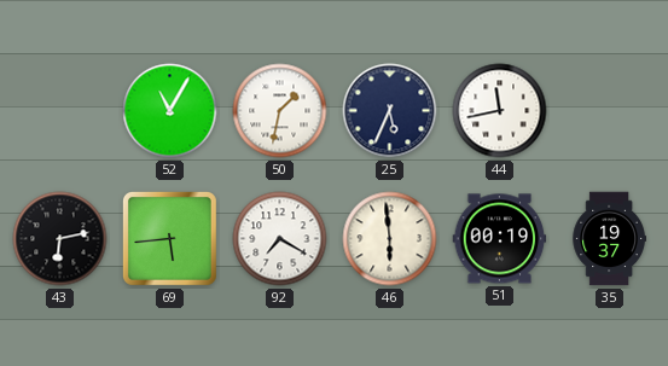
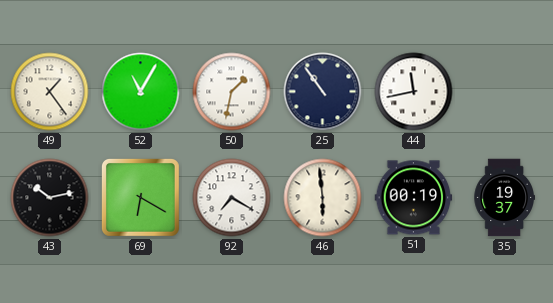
49: none -> 1:24 (50, 92)
25: 5:34 -> 10:54 (323, 92)
43: 6:13 -> 10:13 (50, 198)
69: 5:44 -> 6:20 (140, 197)
